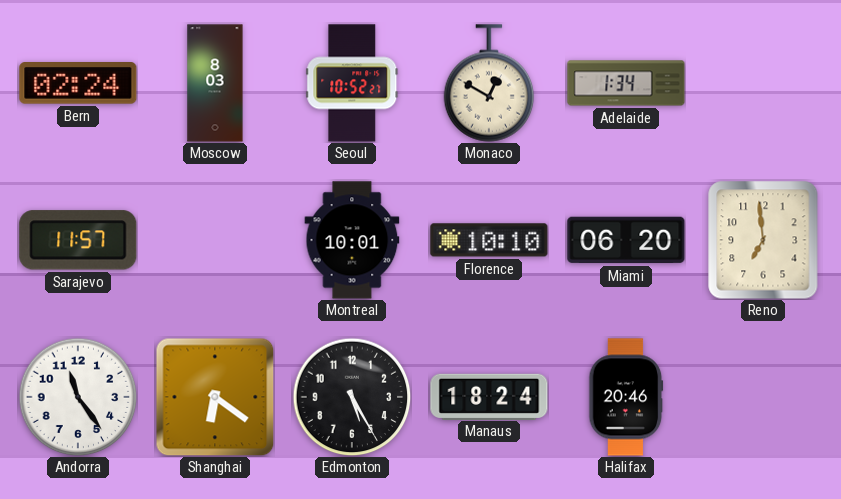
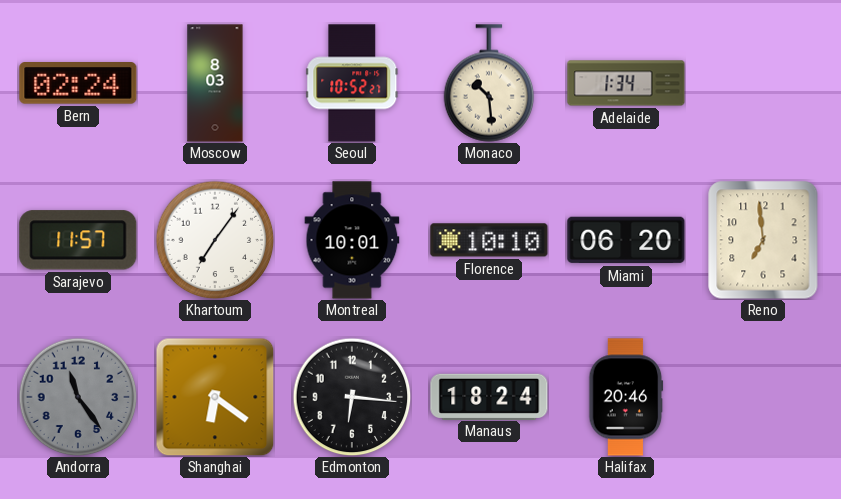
Monaco: 12:50 -> 10:29 (489, 83)
Khartoum: none -> 7:06 (215, 240)
Andorra dial: white -> grey (78, 397)
Edmonton: 5:25 -> 6:16 (352, 397)
